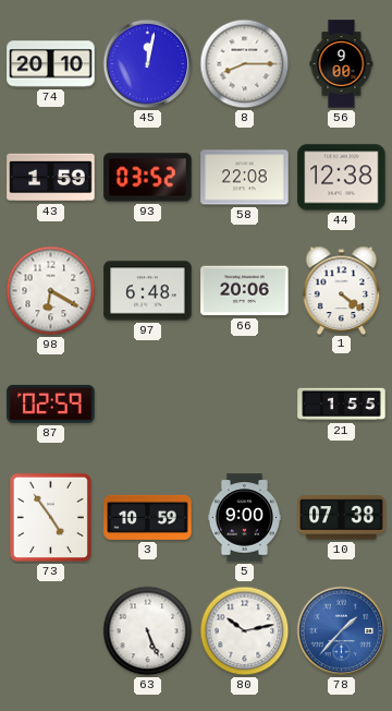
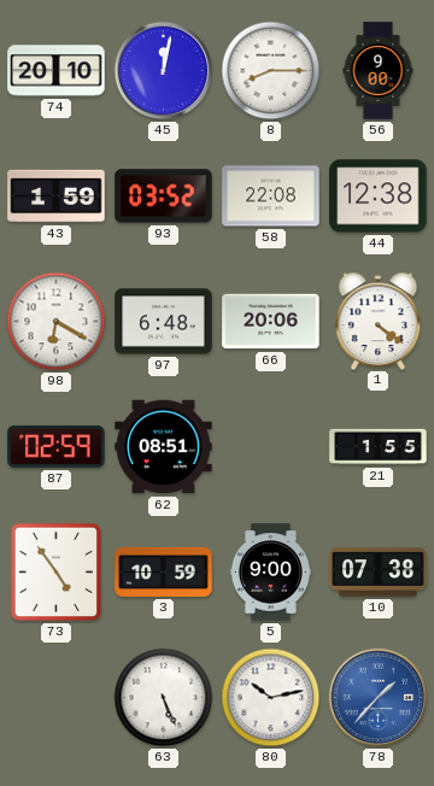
62: none -> 08:51 (164, 447)
